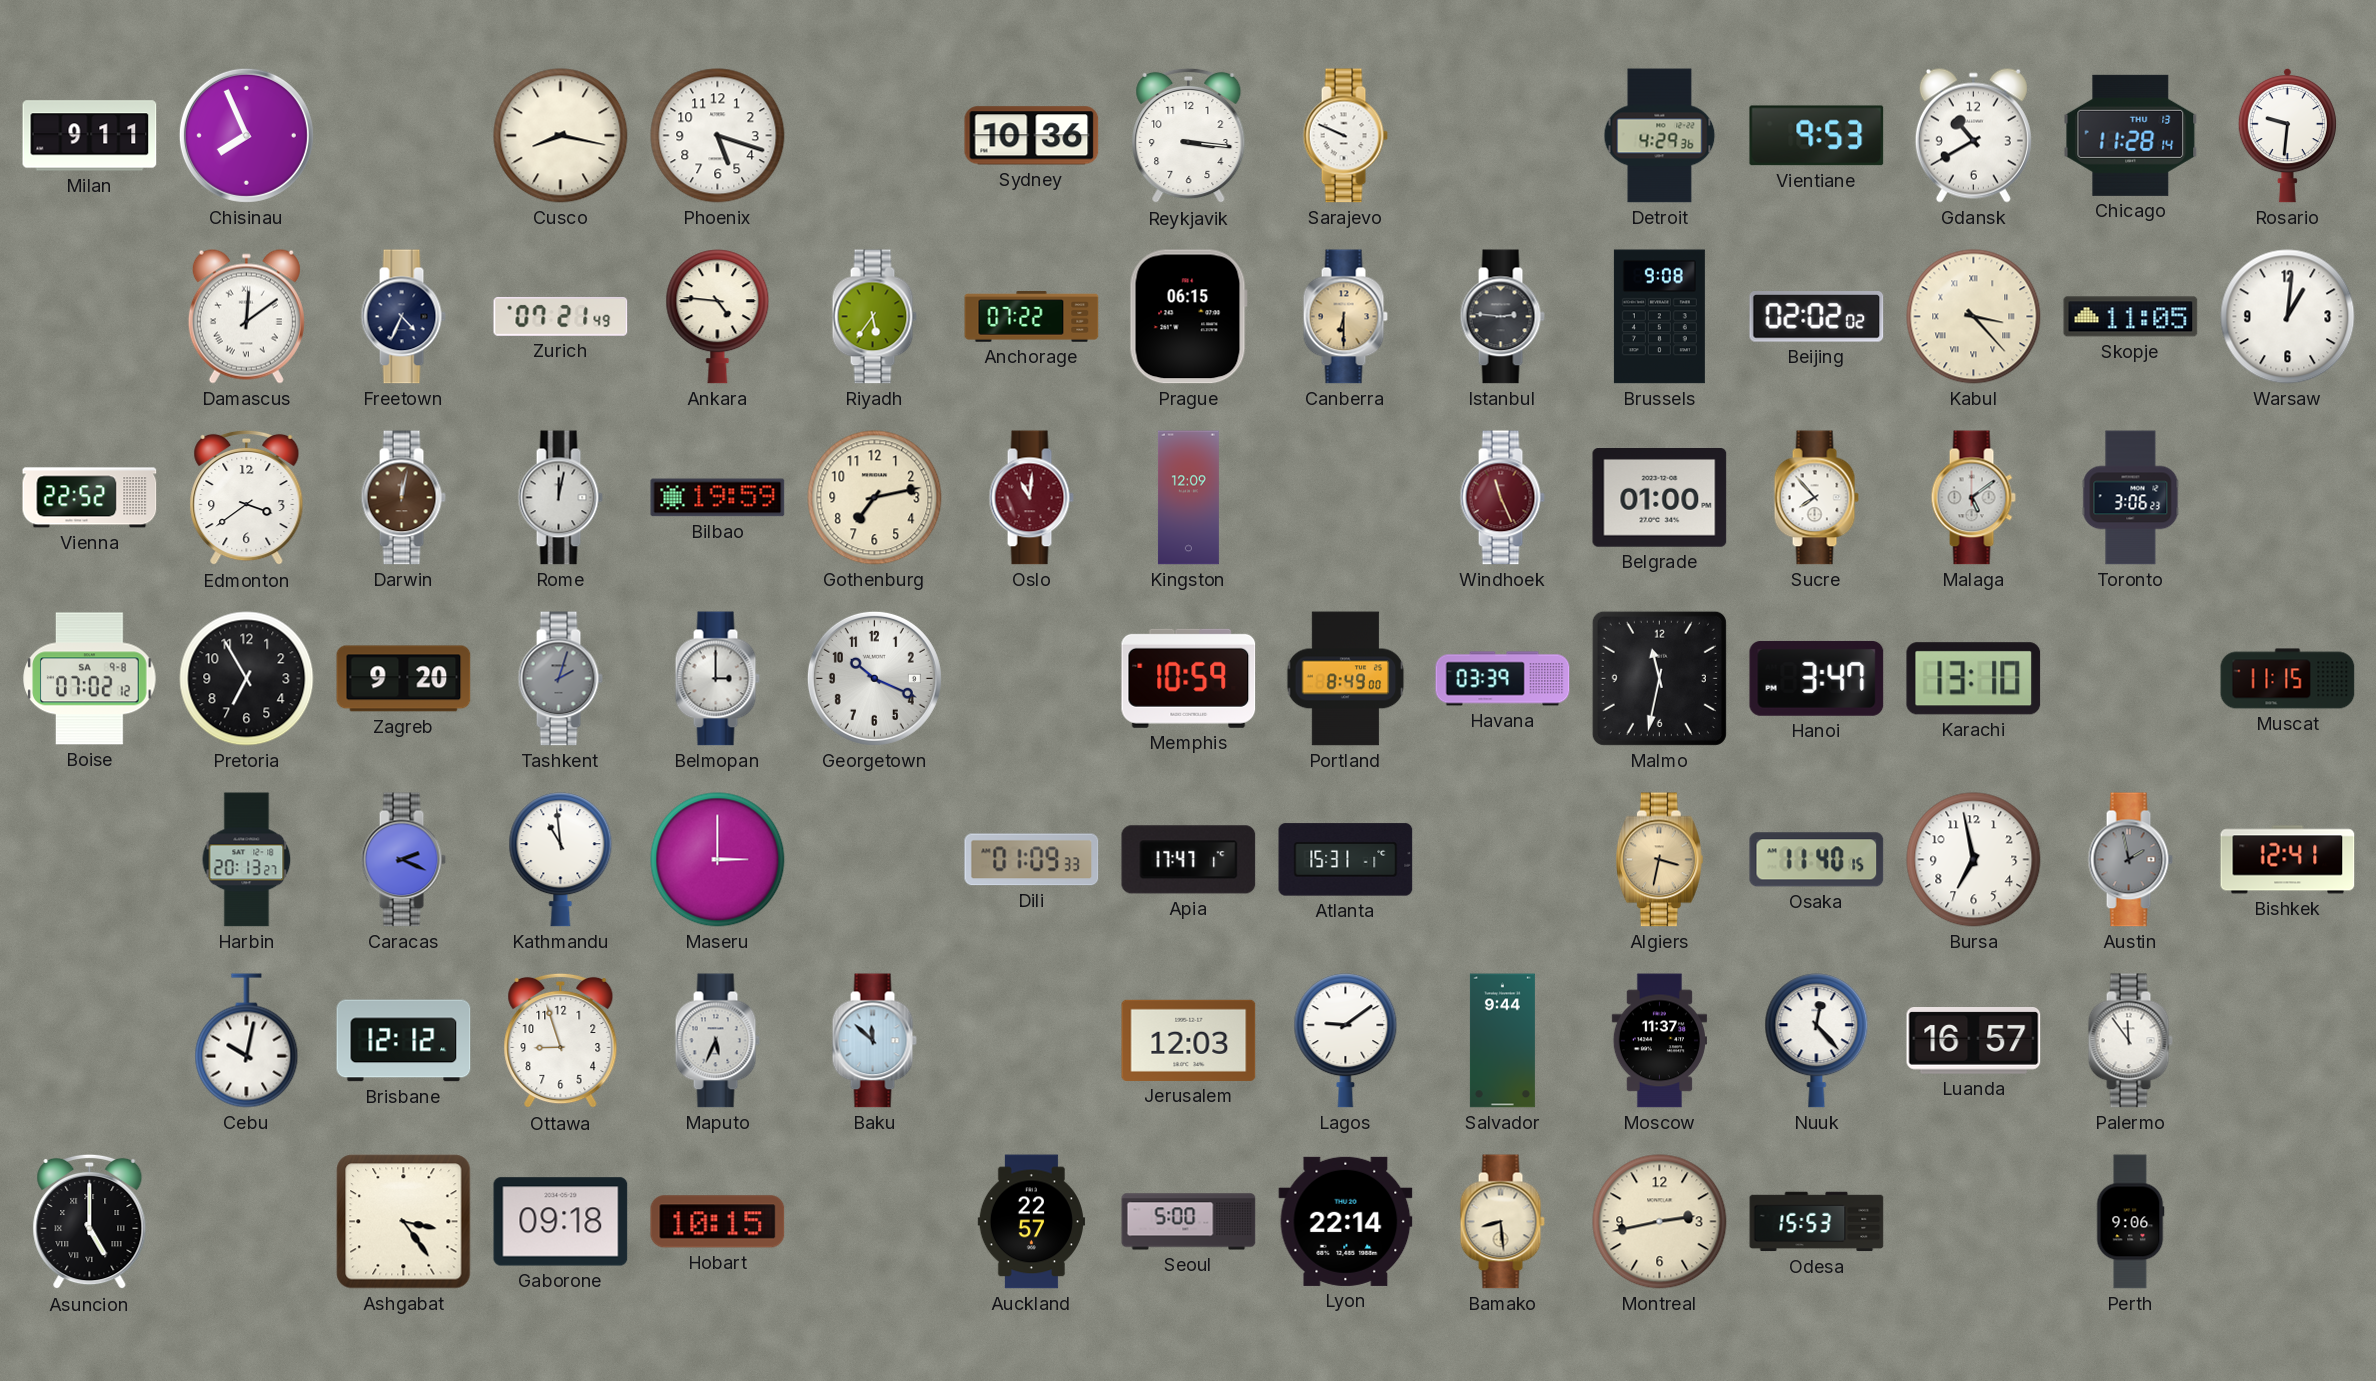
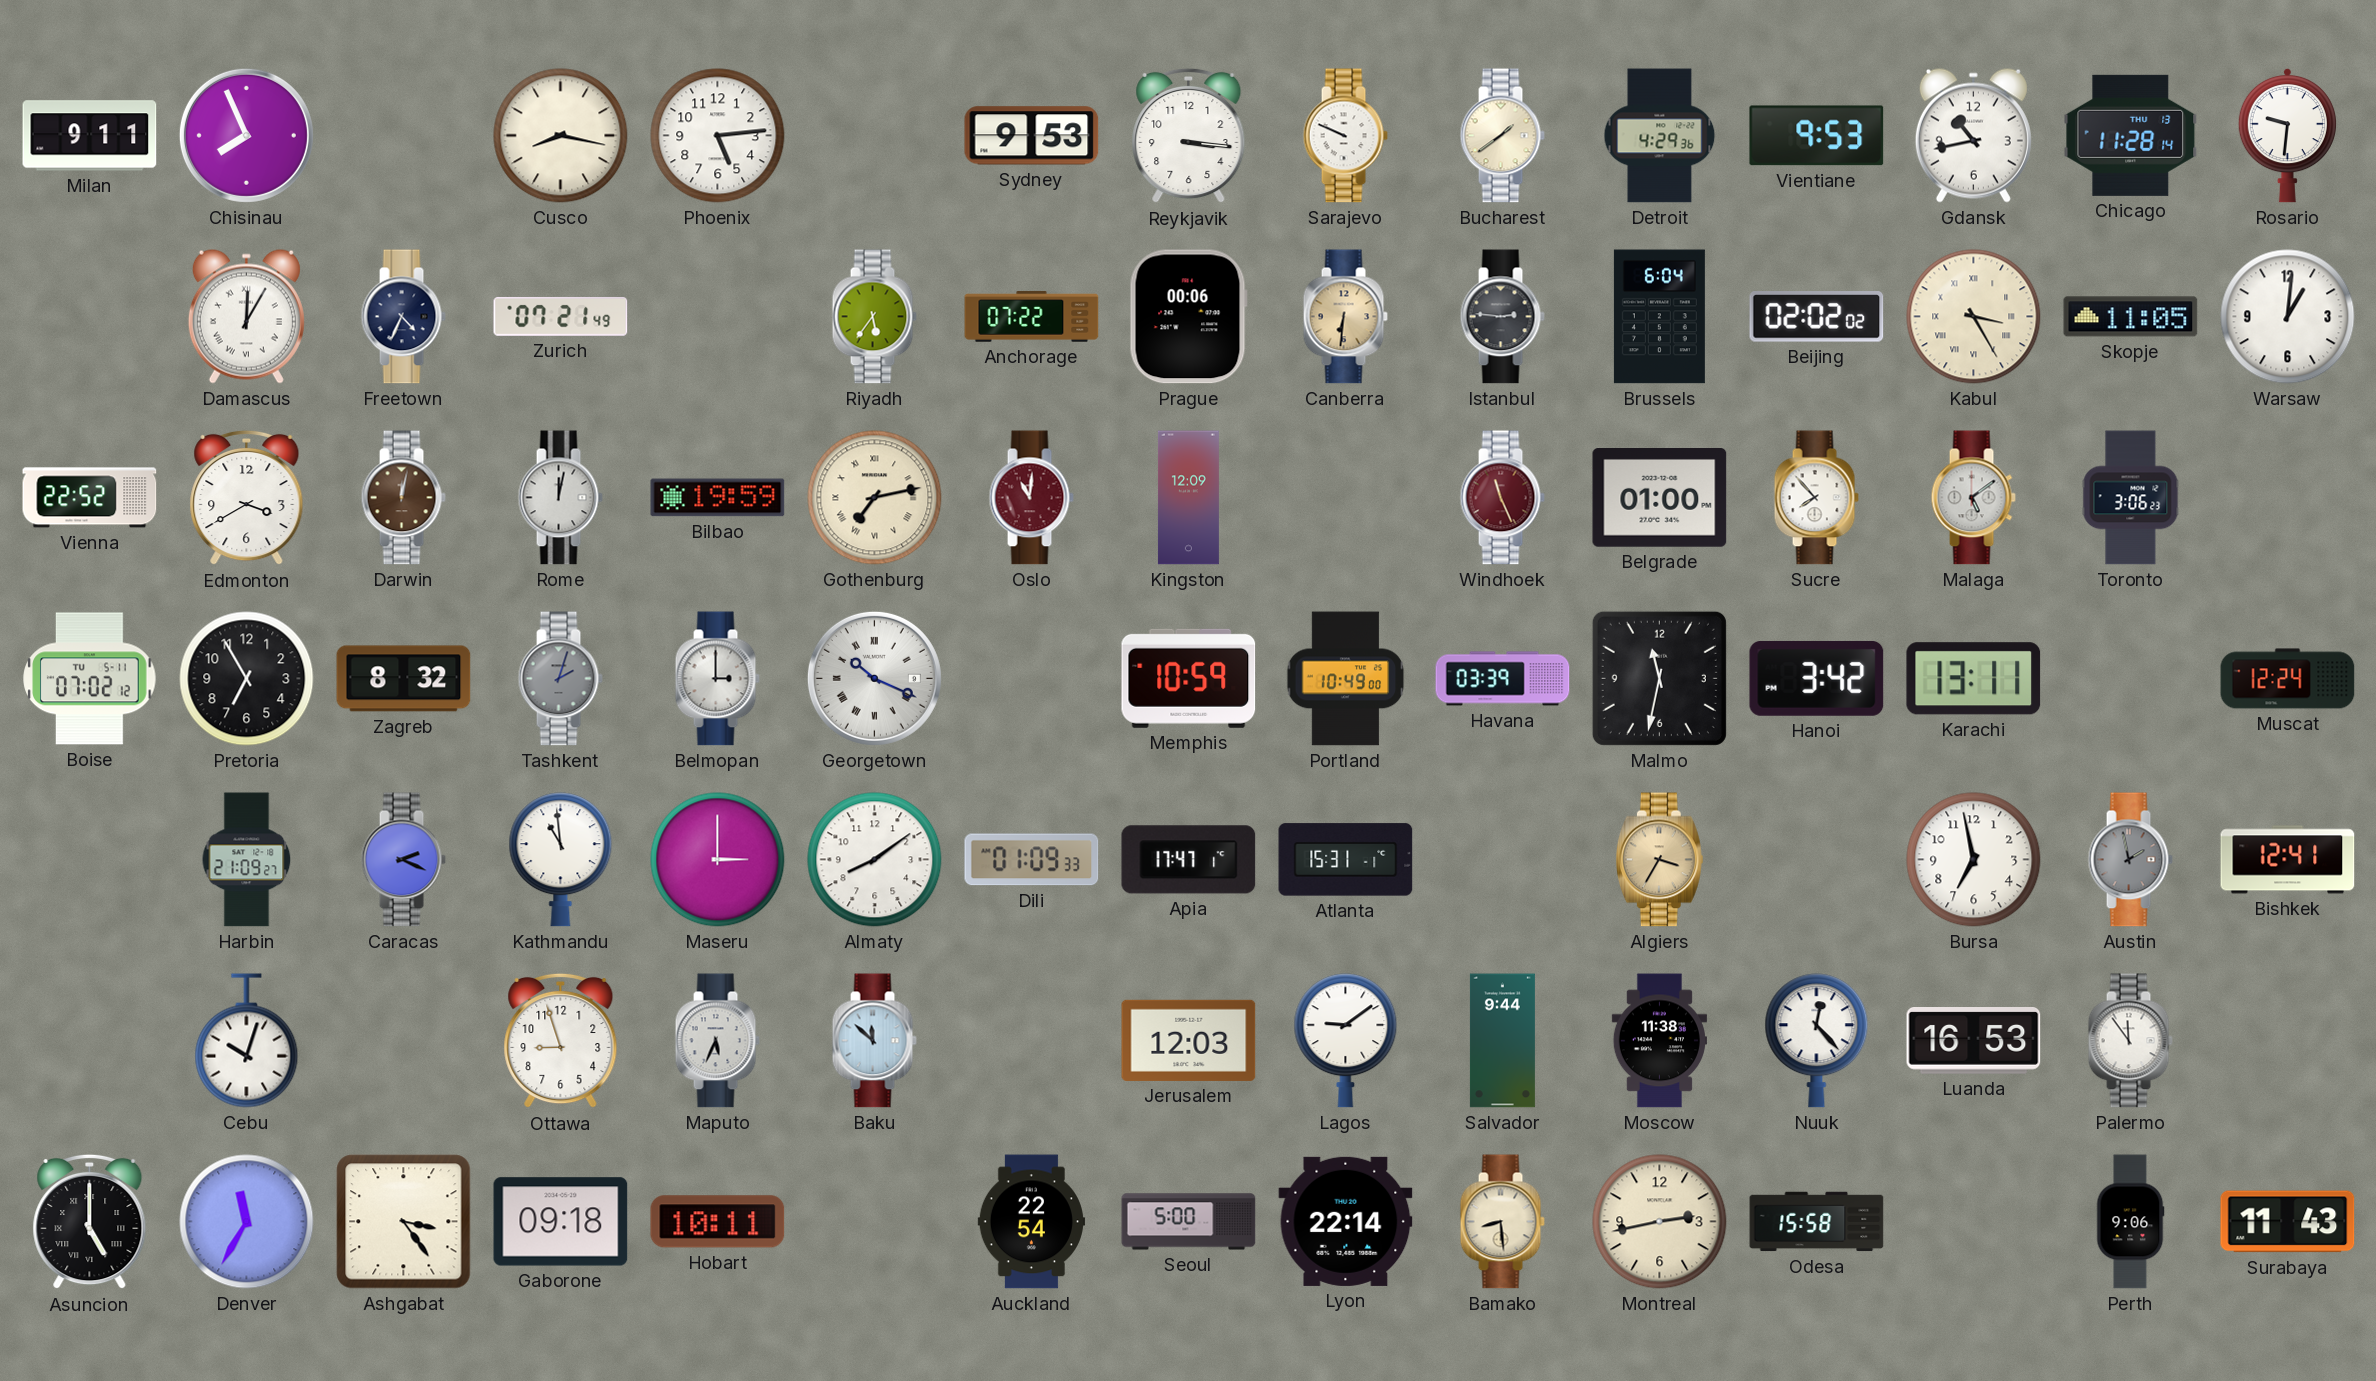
Phoenix: 5:18 -> 5:14 (718, 136)
Sydney: 10:36 -> 9:53 (1032, 136)
Bucharest: none -> 1:39 (1502, 136)
Gdansk: 10:40 -> 10:43 (1973, 135)
Damascus: 12:09 -> 12:05 (246, 316)
Ankara: 4:46 -> none (718, 317)
Prague: 06:15 -> 00:06 (1188, 317)
Canberra: 6:30 -> 6:31 (1345, 317)
Brussels: 9:08 -> 6:04 (1659, 317)
Kabul: 3:23 -> 3:25 (1974, 317)
Edmonton: 3:39 -> 3:40 (247, 498)
Gothenburg numerals: Arabic -> Roman (875, 498)
Boise date: SA 9-8 -> TU 5-11 (90, 679)
Zagreb: 9:20 -> 8:32 (404, 679)
Georgetown numerals: Arabic -> Roman (874, 678)
Portland: 8:49 -> 10:49 (1346, 679)
Hanoi: 3:47 -> 3:42 (1817, 678)
Karachi: 13:10 -> 13:11 (1974, 679)
Muscat: 11:15 -> 12:24 (2288, 679)
Harbin: 20:13 -> 21:09 (247, 860)
Almaty: none -> 8:09 (875, 860)
Algiers: 3:32 -> 3:35 (1659, 860)
Osaka: 11:40 -> none (1817, 860)
Cebu: 10:02 -> 10:03 (247, 1041)
Brisbane: 12:12 -> none (404, 1041)
Moscow: 11:37 -> 11:38 (1659, 1041)
Luanda: 16:57 -> 16:53 (1974, 1041)
Denver: none -> 11:35 (247, 1222)
Hobart: 10:15 -> 10:11 (718, 1222)
Auckland: 22:57 -> 22:54 (1031, 1222)
Odesa: 15:53 -> 15:58 (1817, 1222)
Surabaya: none -> 11:43 (2288, 1222)
